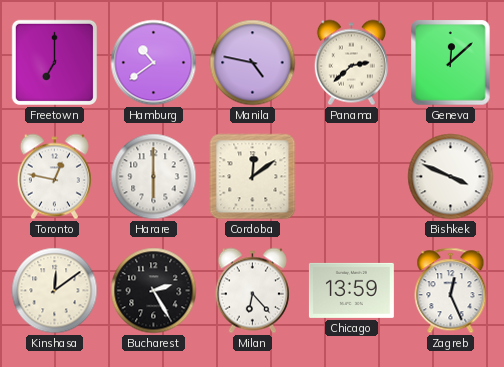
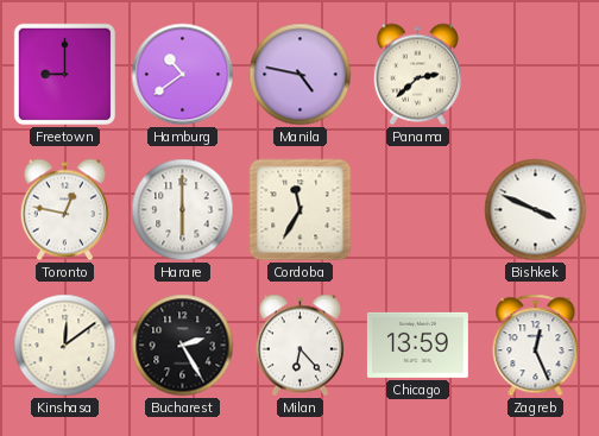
Freetown: 7:00 -> 9:00 (64, 74)
Geneva: 12:08 -> none (451, 63)
Cordoba: 12:09 -> 11:35 (301, 210)
